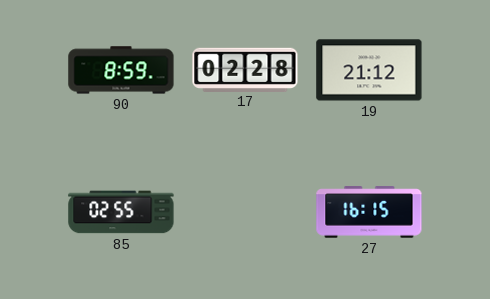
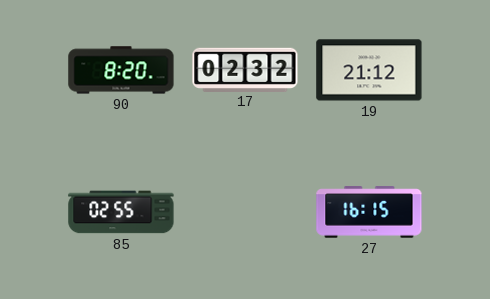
90: 8:59 -> 8:20 (121, 70)
17: 02:28 -> 02:32 (245, 69)
